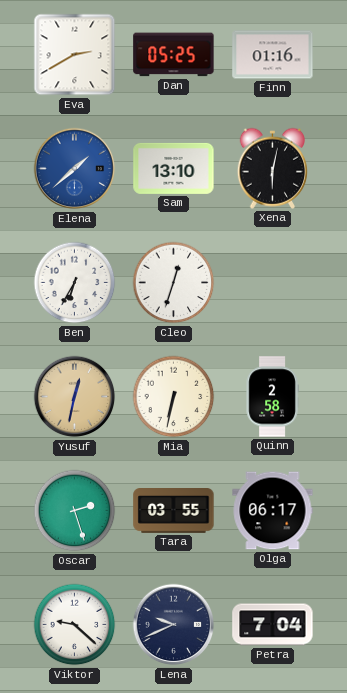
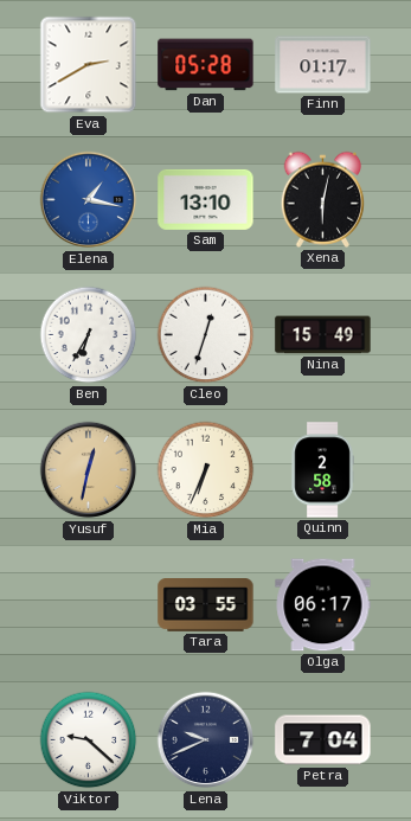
Dan: 05:25 -> 05:28 (206, 65)
Finn: 01:16 -> 01:17 (323, 65)
Elena: 1:38 -> 1:17 (89, 200)
Nina: none -> 15:49 (323, 335)
Mia: 6:32 -> 6:34 (206, 470)
Oscar: 2:27 -> none (75, 511)
